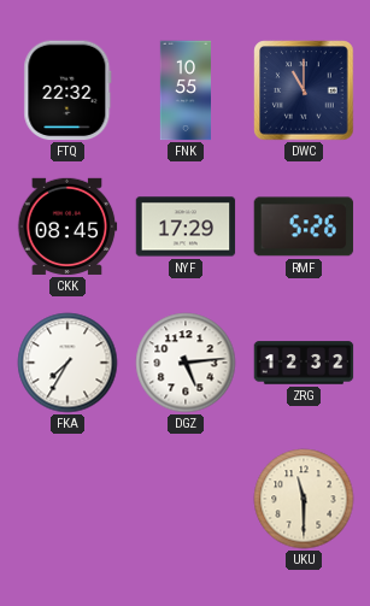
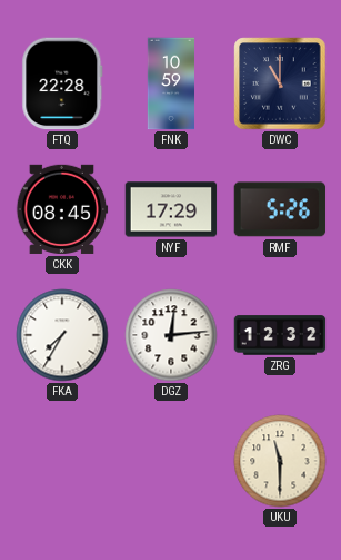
FTQ: 22:32 -> 22:28 (62, 83)
FNK: 10:55 -> 10:59 (170, 83)
DGZ: 5:14 -> 12:14 (171, 335)
